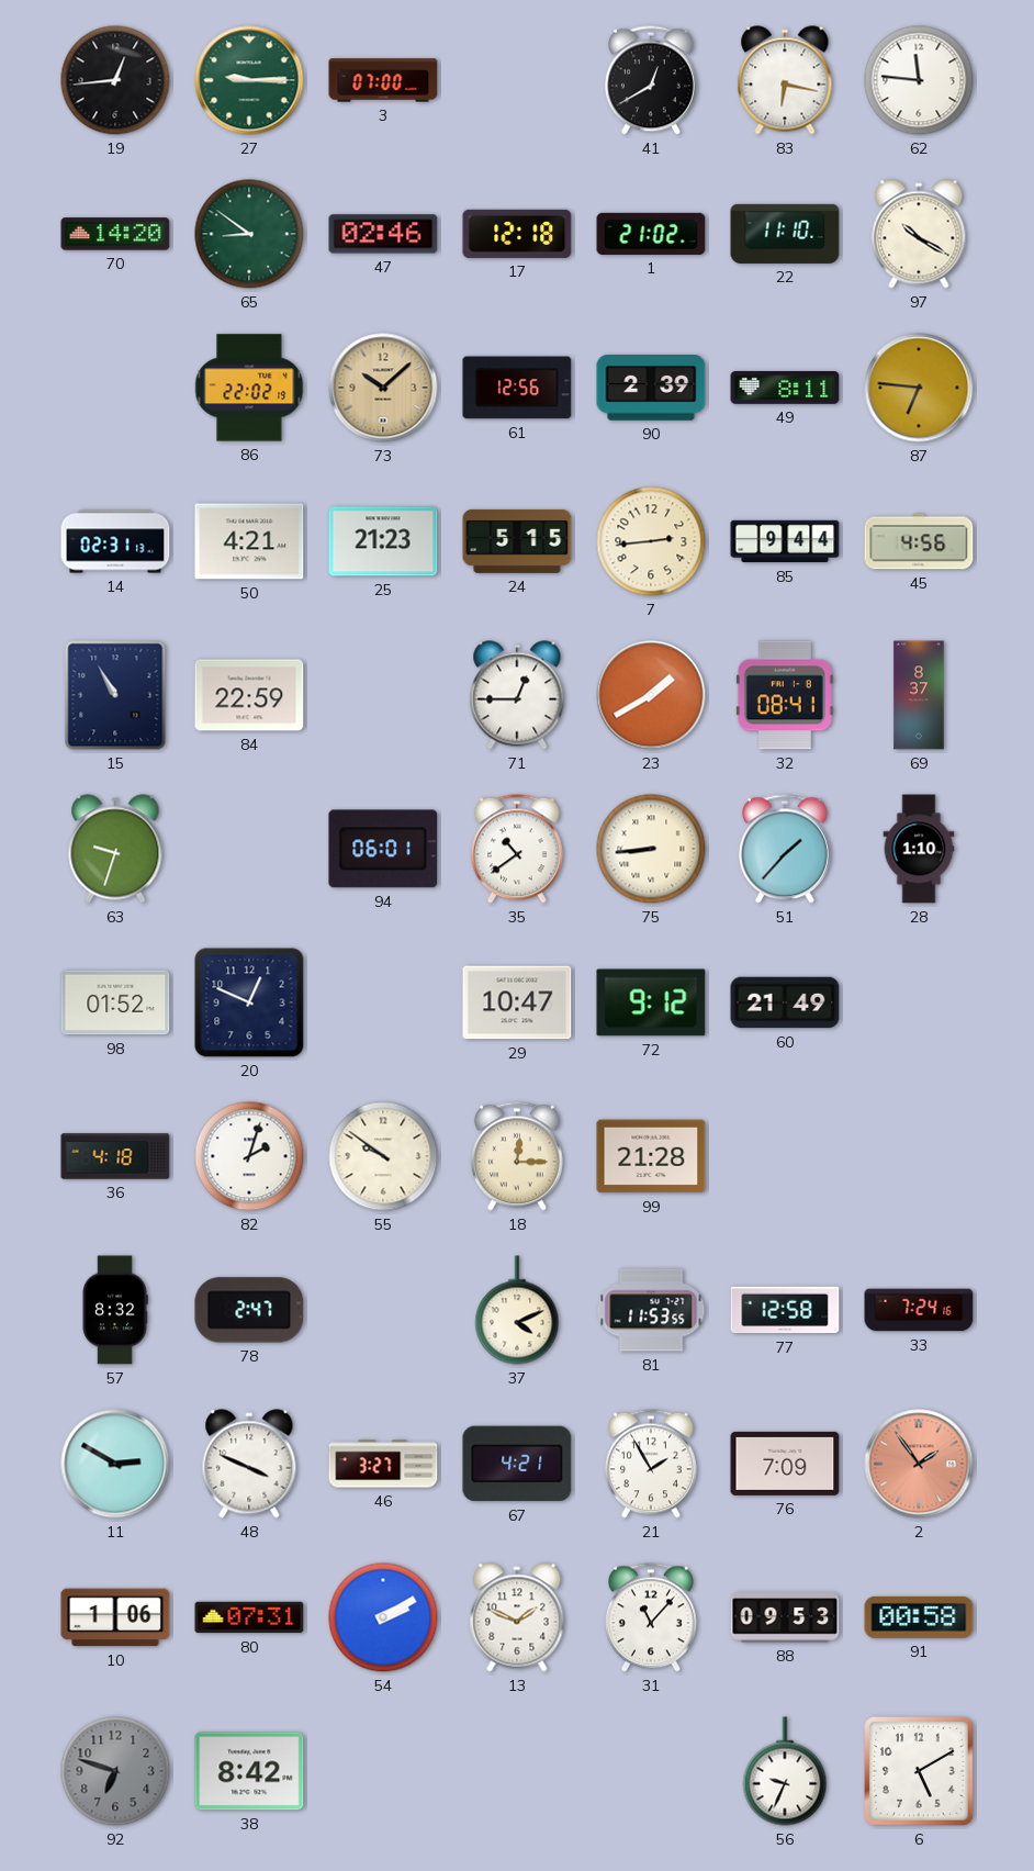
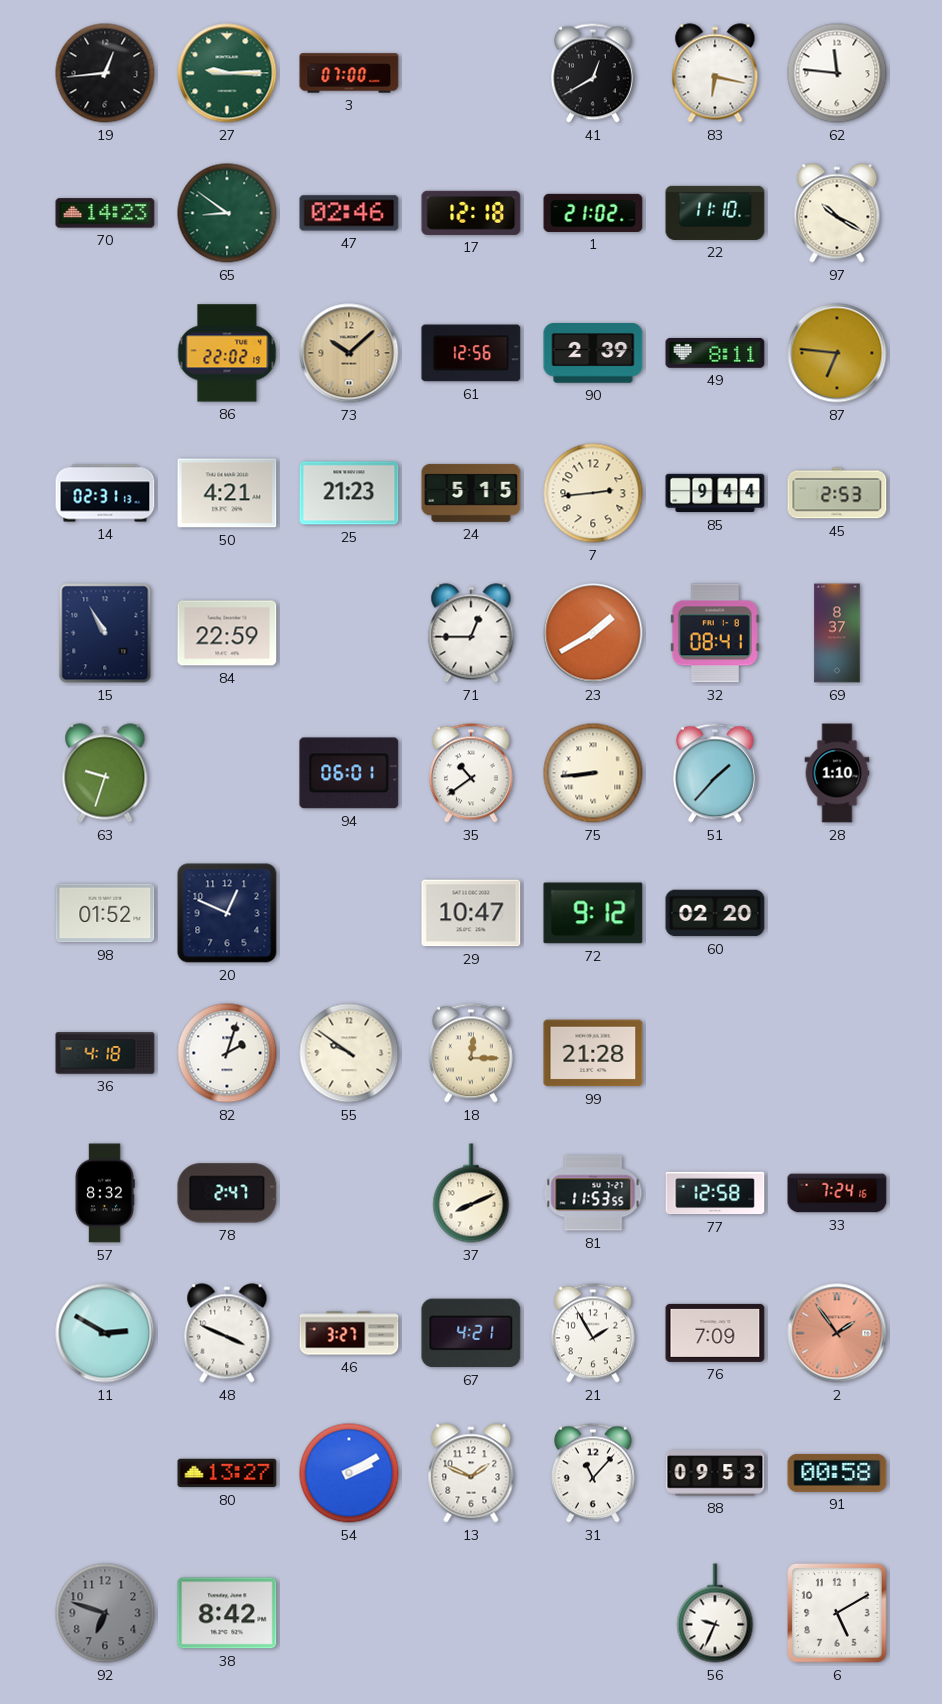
70: 14:20 -> 14:23 (105, 213)
45: 4:56 -> 2:53 (837, 493)
60: 21:49 -> 02:20 (715, 913)
37: 4:11 -> 8:11 (471, 1193)
10: 1:06 -> none (115, 1617)
80: 07:31 -> 13:27 (227, 1473)
